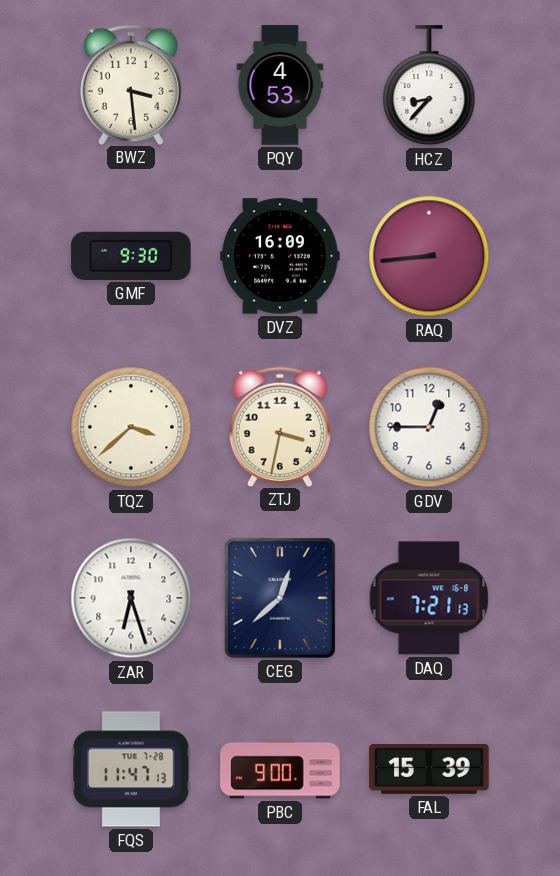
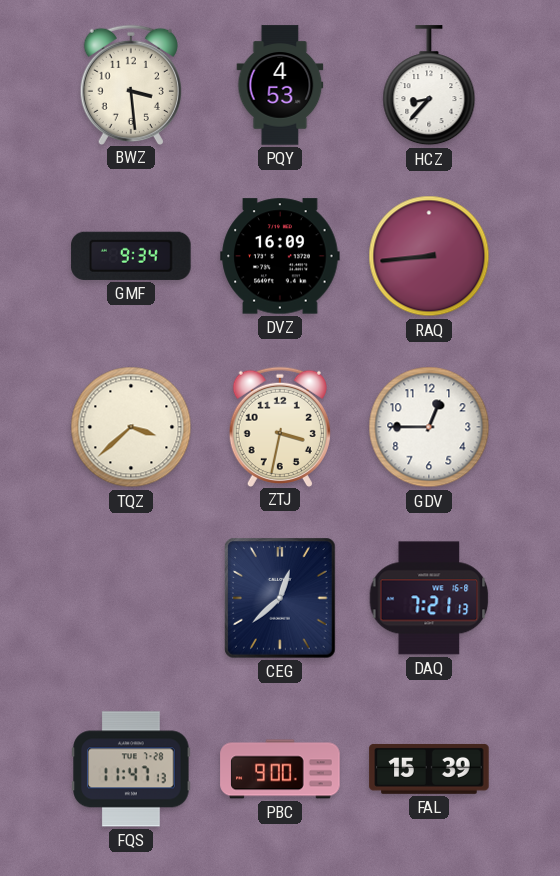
GMF: 9:30 -> 9:34 (131, 256)
ZAR: 6:27 -> none (131, 598)
